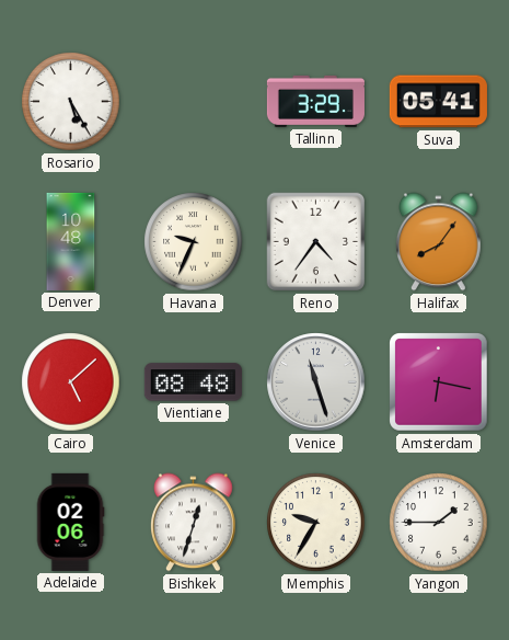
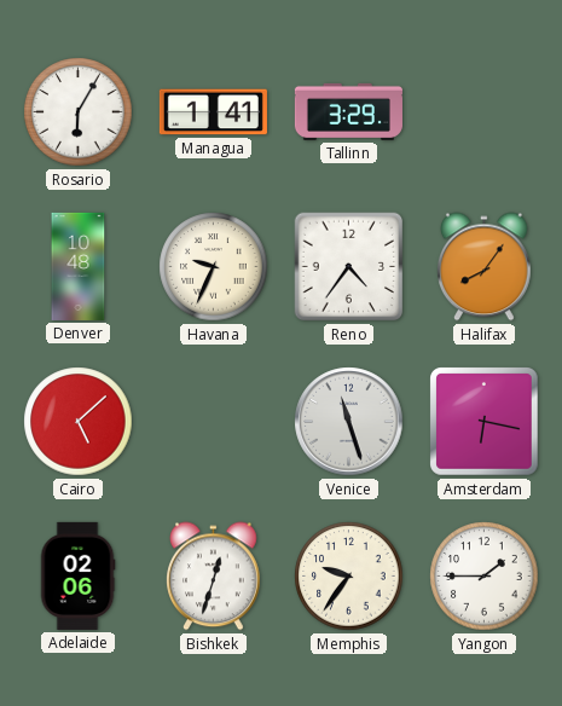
Rosario: 5:25 -> 6:05 (79, 112)
Managua: none -> 1:41 (213, 112)
Suva: 05:41 -> none (438, 102)
Vientiane: 08:48 -> none (193, 382)
Memphis: 9:35 -> 9:36 (349, 577)
